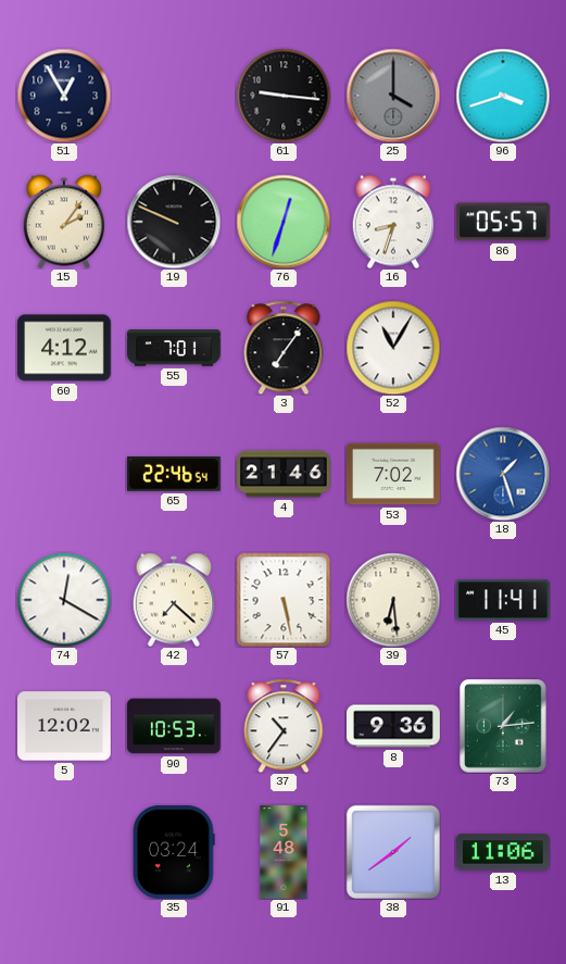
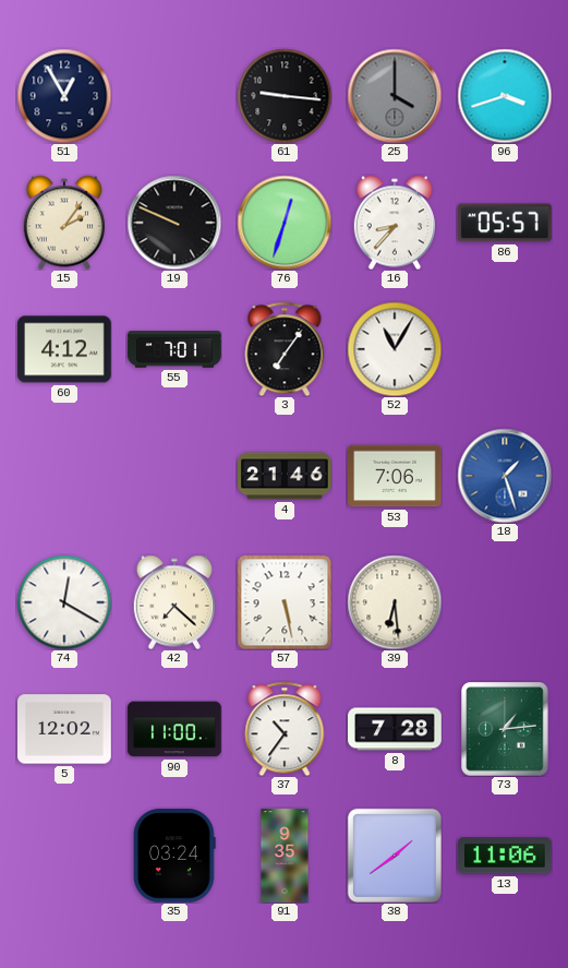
16: 8:33 -> 8:37 (394, 223)
65: 22:46 -> none (175, 475)
53: 7:02 -> 7:06 (396, 476)
45: 11:41 -> none (503, 600)
90: 10:53 -> 11:00 (174, 729)
8: 9:36 -> 7:28 (395, 729)
91: 5:48 -> 9:35 (285, 856)
